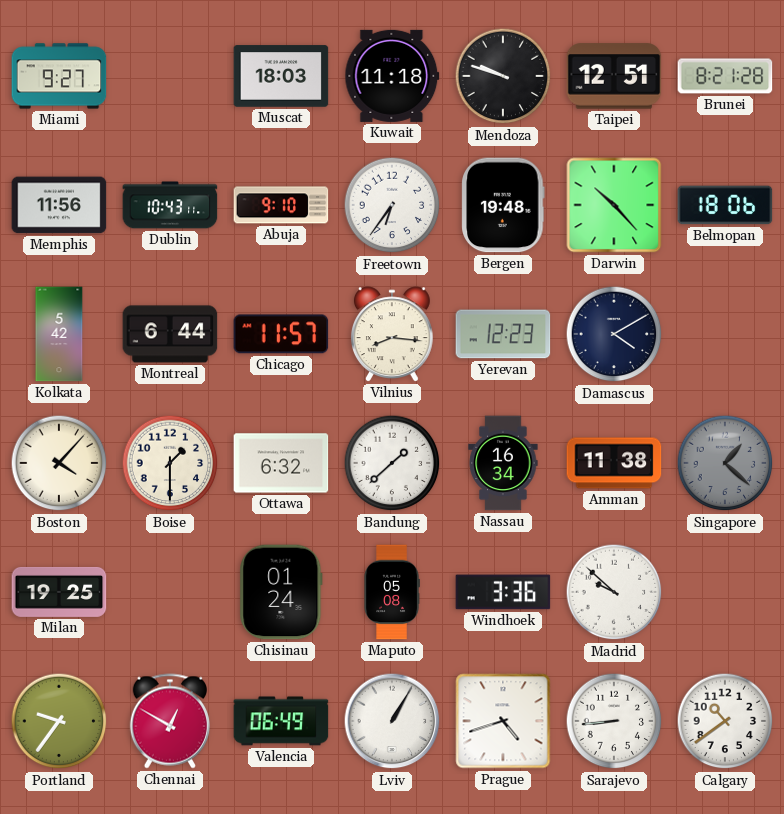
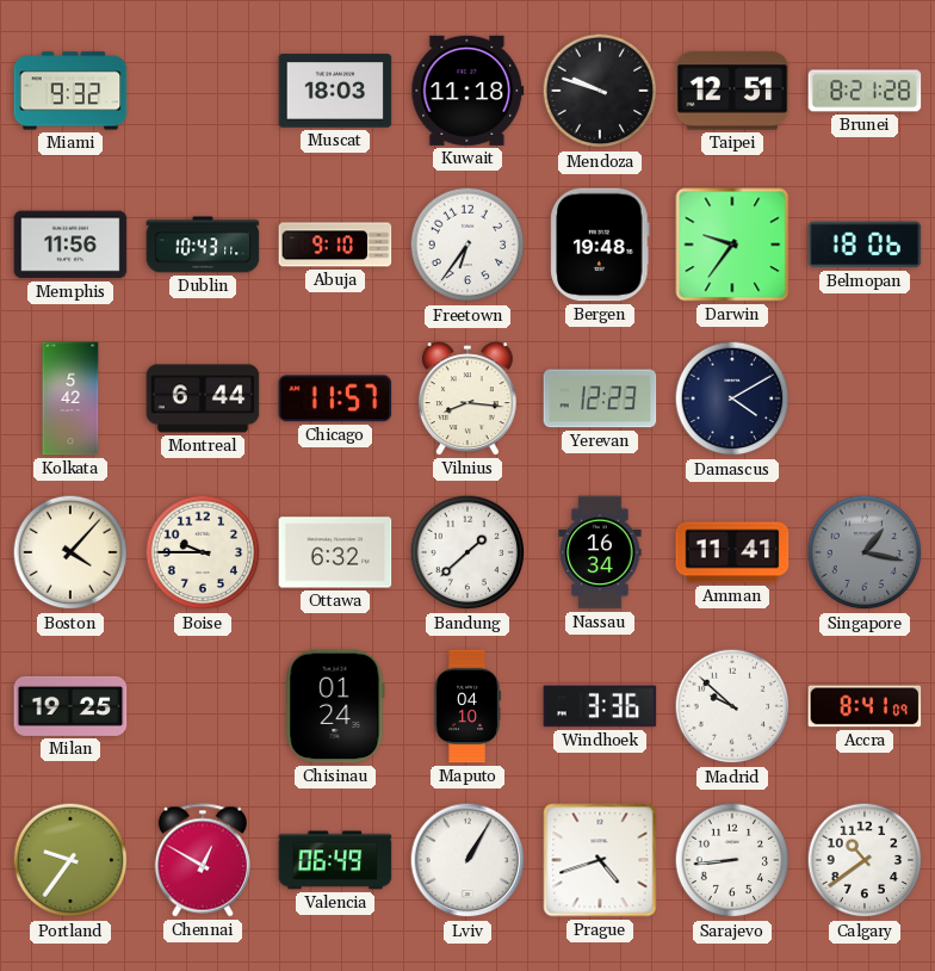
Miami: 9:27 -> 9:32 (70, 91)
Darwin: 10:23 -> 9:36 (732, 245)
Boise: 1:30 -> 9:45 (203, 552)
Amman: 11:38 -> 11:41 (732, 552)
Singapore: 1:22 -> 1:17 (865, 552)
Maputo: 05:08 -> 04:10 (467, 706)
Accra: none -> 8:41 (865, 706)
